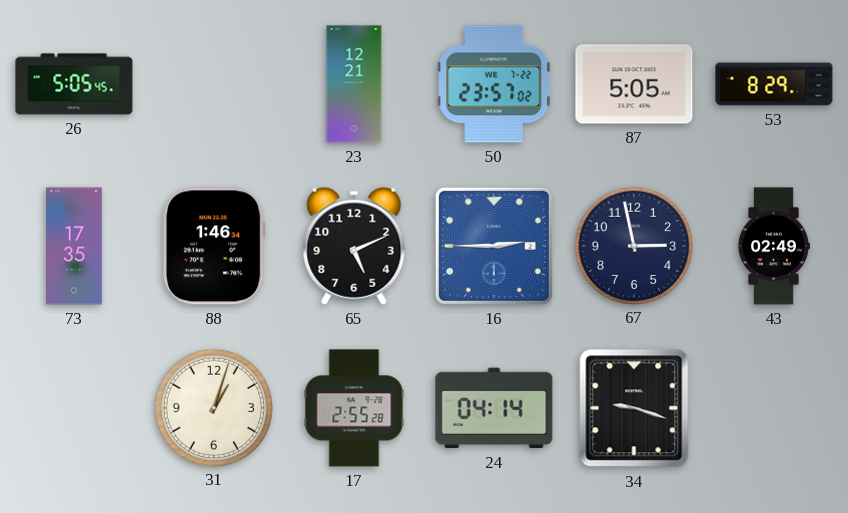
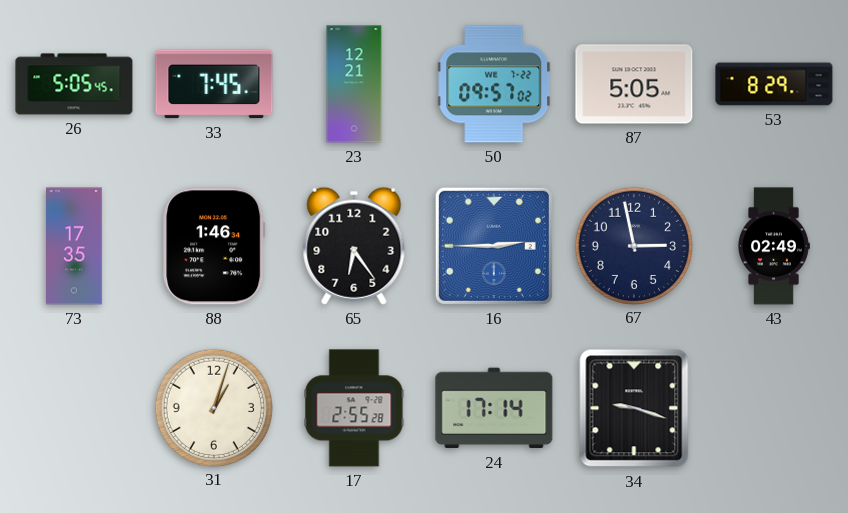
33: none -> 7:45 (214, 84)
50: 23:57 -> 09:57 (494, 84)
65: 5:11 -> 6:24 (354, 246)
24: 04:14 -> 17:14 (494, 408)
